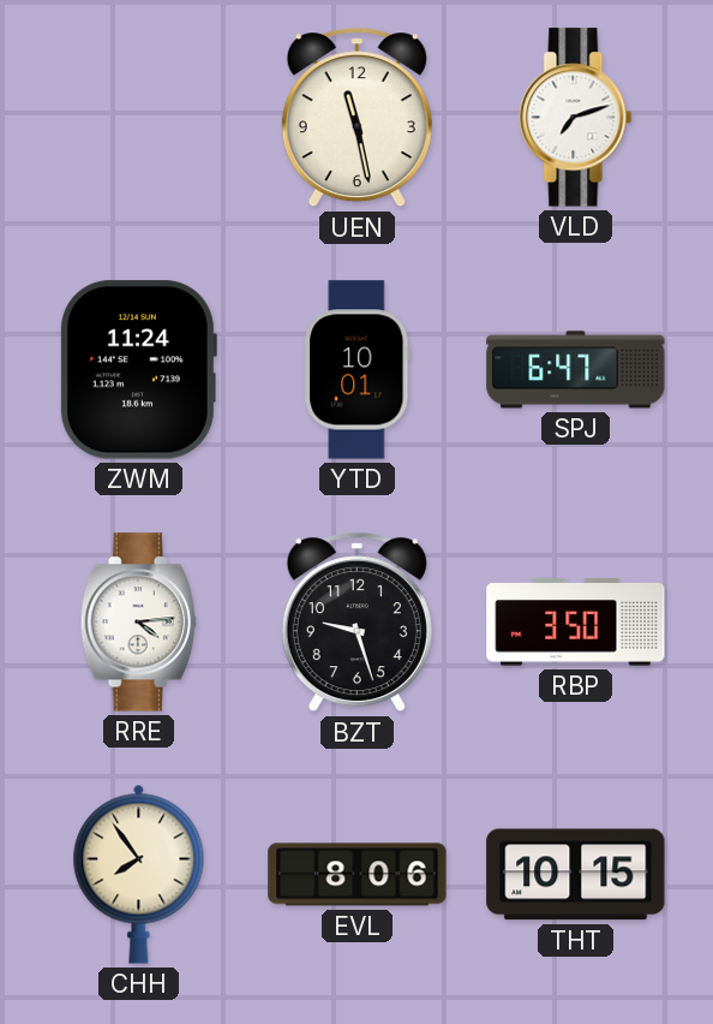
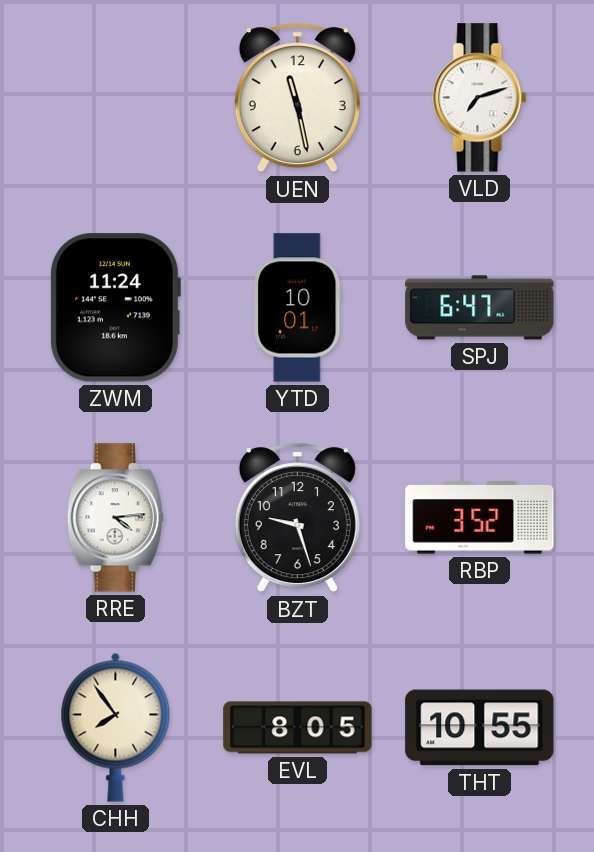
RBP: 3:50 -> 3:52 (480, 518)
EVL: 8:06 -> 8:05 (298, 728)
THT: 10:15 -> 10:55 (480, 728)
